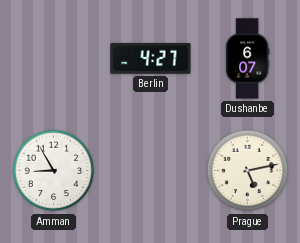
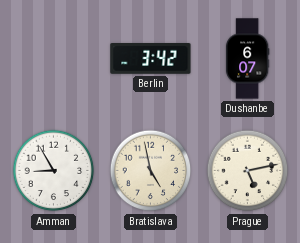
Berlin: 4:27 -> 3:42 (151, 59)
Bratislava: none -> 4:58 (151, 171)
